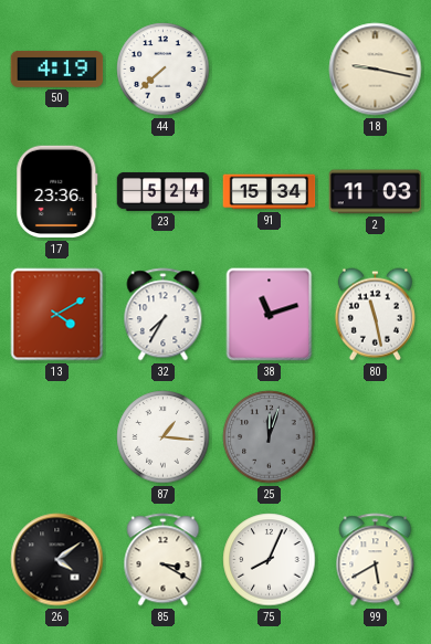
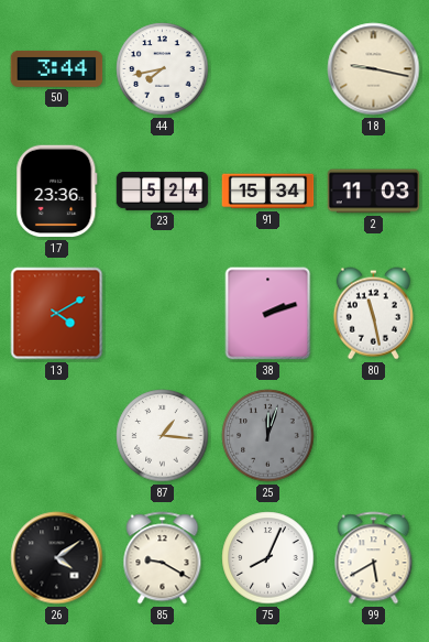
50: 4:19 -> 3:44 (57, 68)
44: 7:38 -> 7:43 (163, 69)
32: 7:35 -> none (164, 315)
38: 11:12 -> 2:12 (268, 314)
85: 3:20 -> 9:20 (163, 558)
